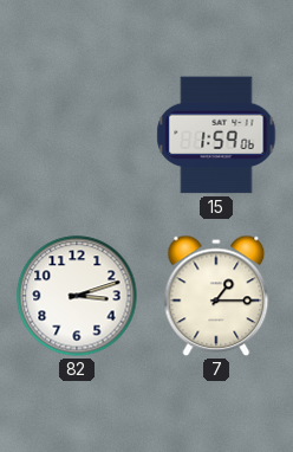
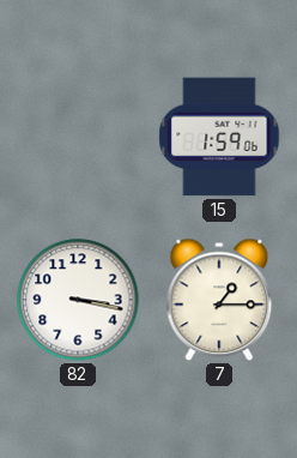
82: 3:12 -> 3:17 (78, 300)
